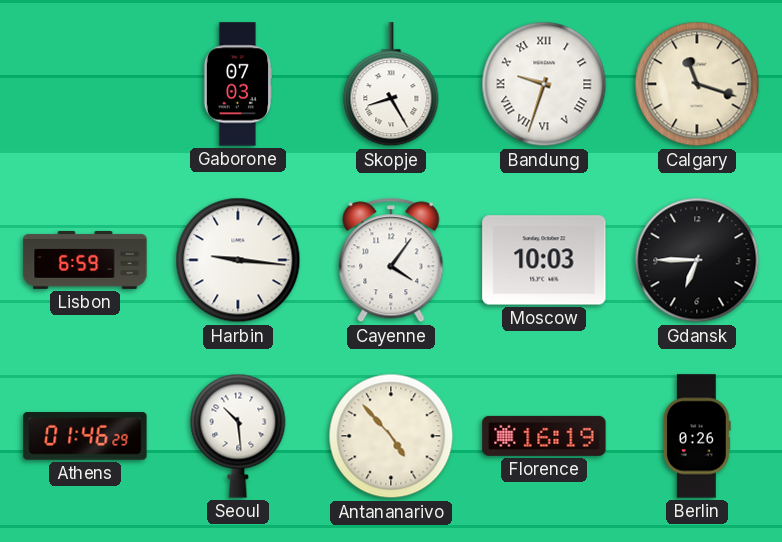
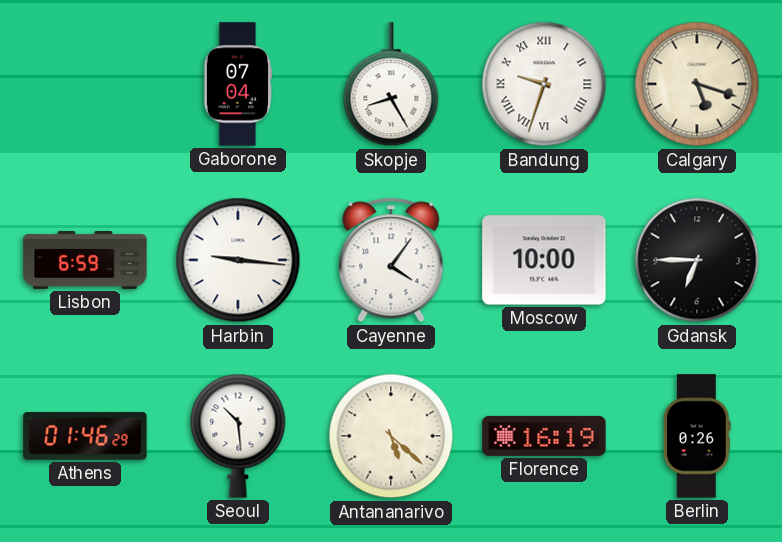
Gaborone: 07:03 -> 07:04 (238, 84)
Calgary: 11:18 -> 5:18 (697, 84)
Moscow: 10:03 -> 10:00 (544, 260)
Antananarivo: 4:53 -> 5:22 (391, 436)
